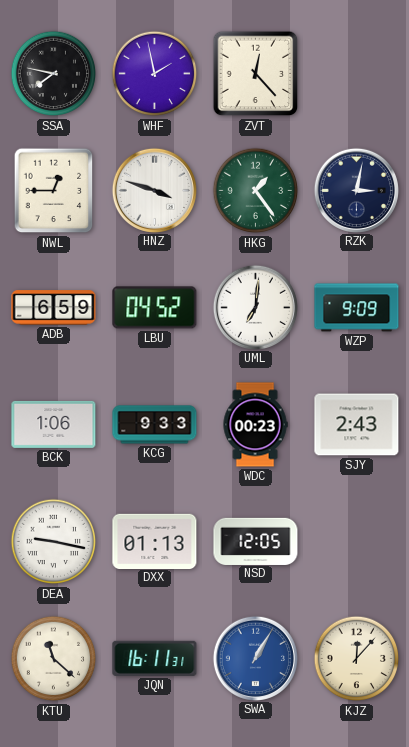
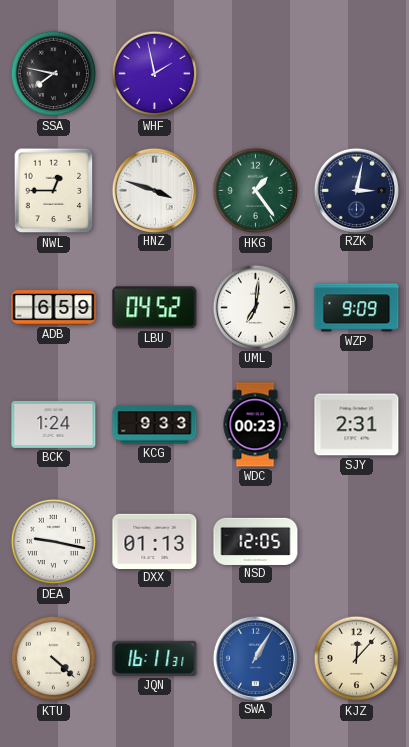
ZVT: 12:23 -> none (256, 74)
BCK: 1:06 -> 1:24 (54, 424)
SJY: 2:43 -> 2:31 (357, 425)
KTU: 11:22 -> 4:22 (54, 659)
